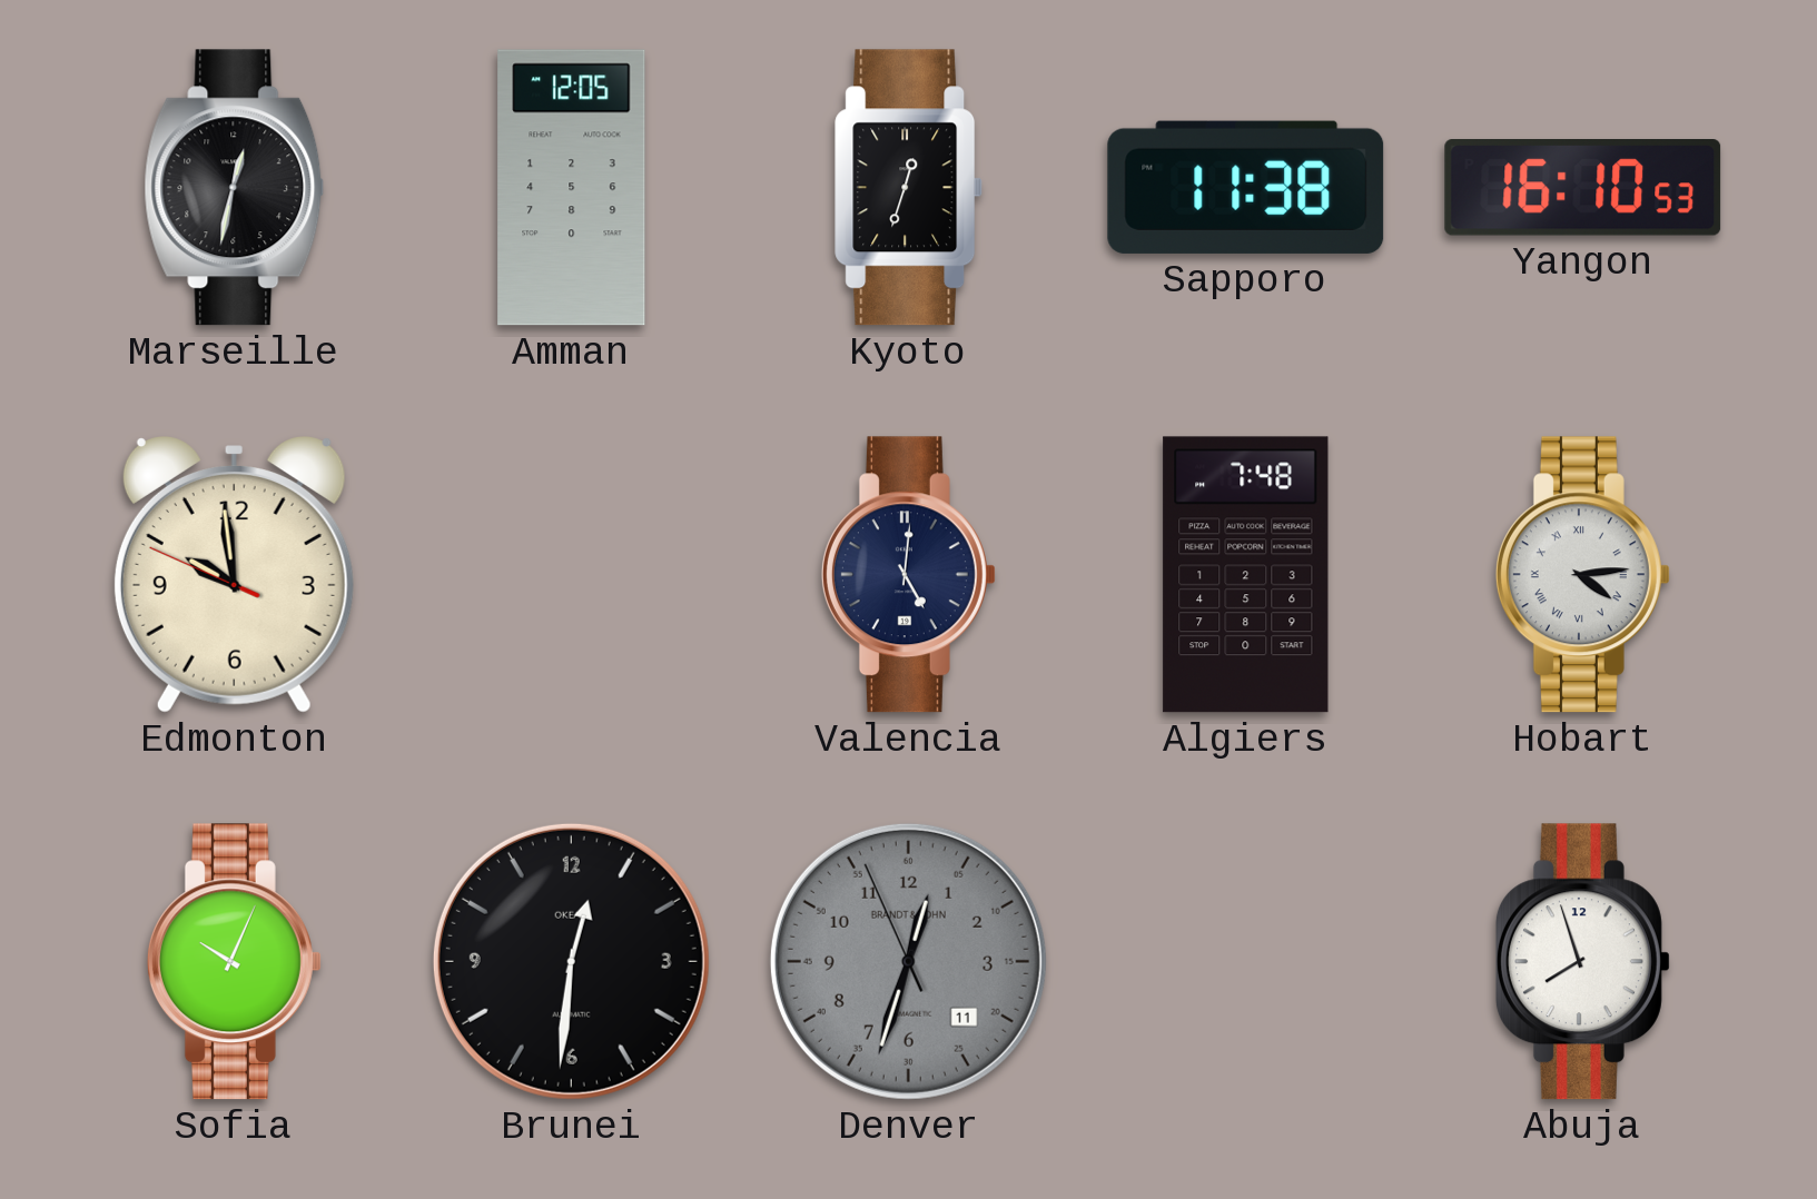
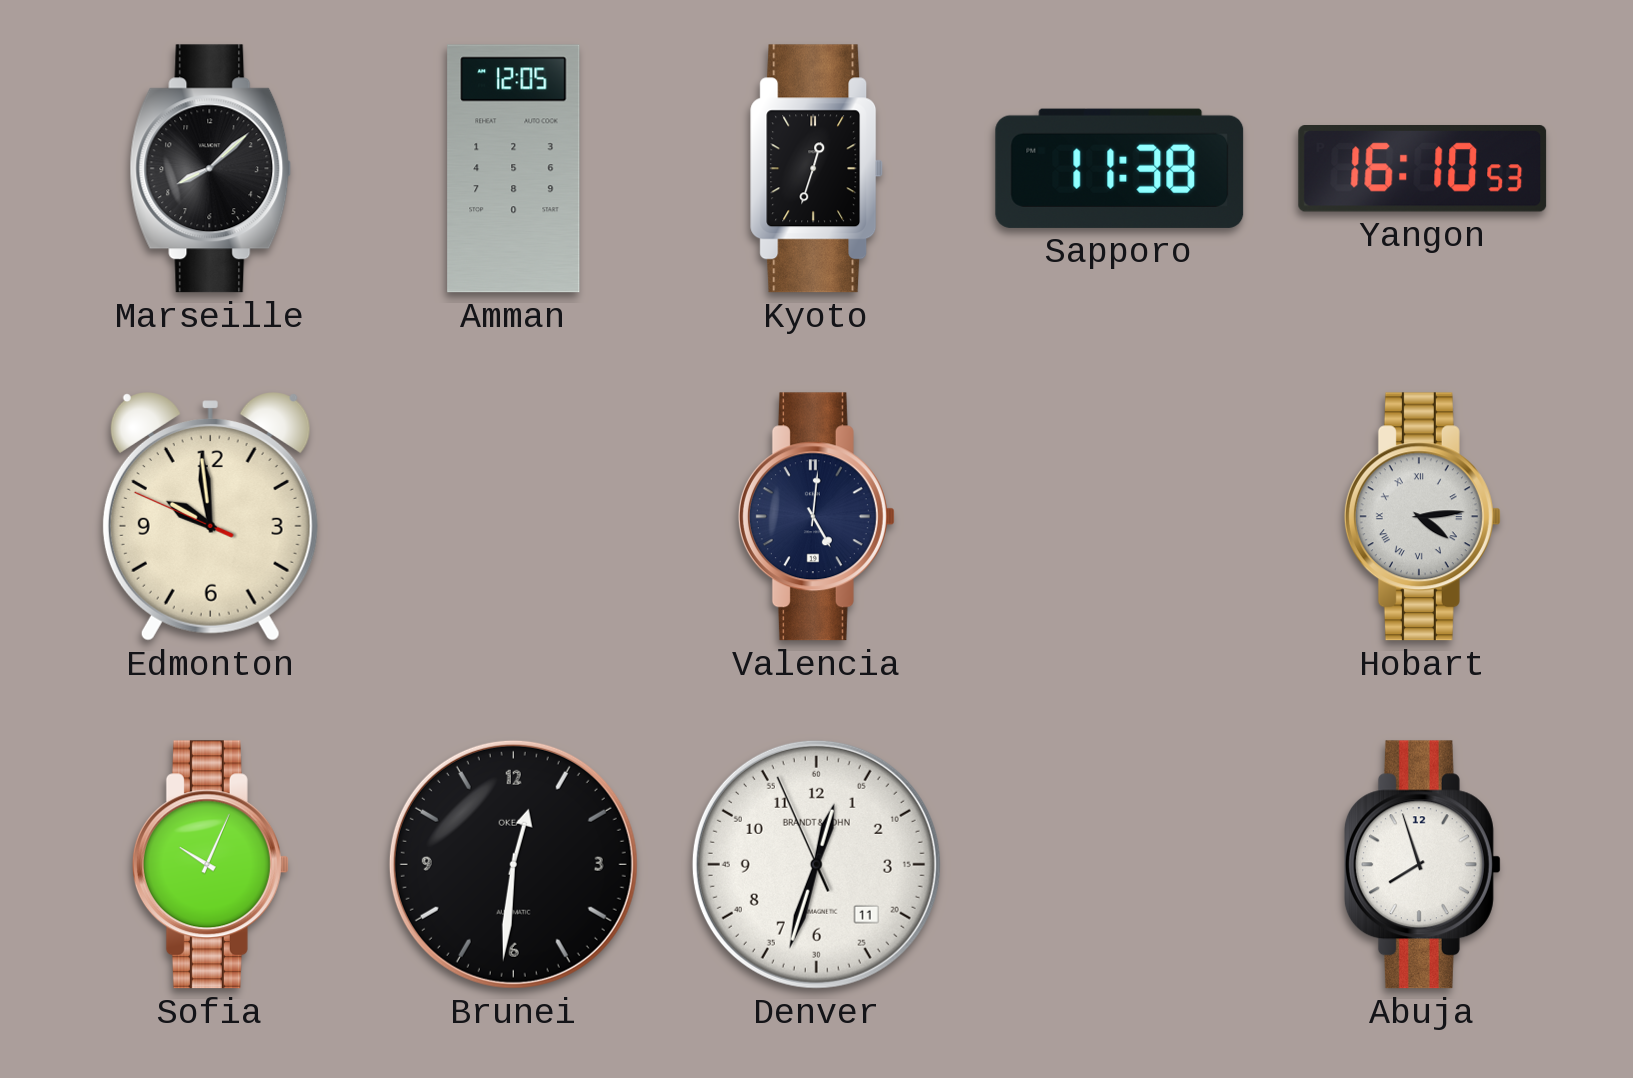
Marseille: 12:32 -> 8:08 (211, 169)
Algiers: 7:48 -> none (1246, 575)
Denver dial: grey -> white (816, 864)
